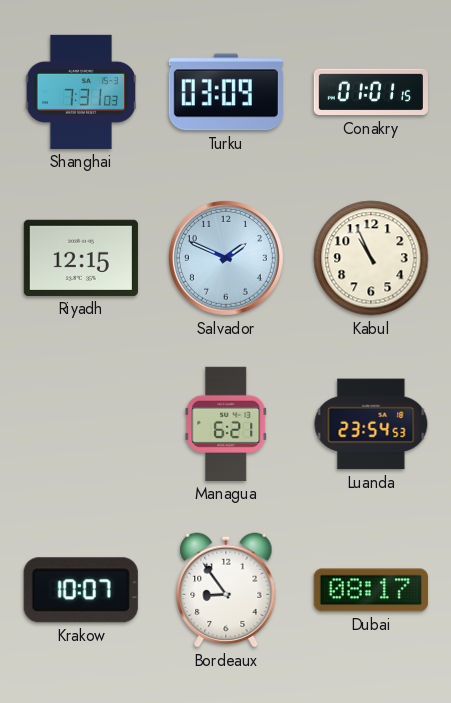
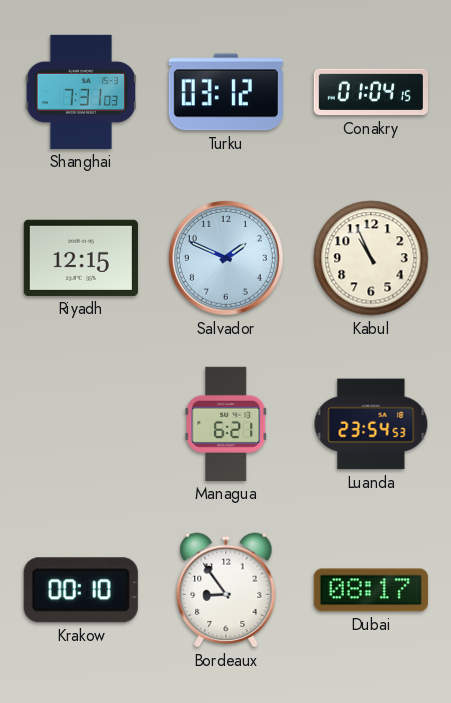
Turku: 03:09 -> 03:12 (226, 92)
Conakry: 01:01 -> 01:04 (371, 92)
Krakow: 10:07 -> 00:10 (81, 590)
